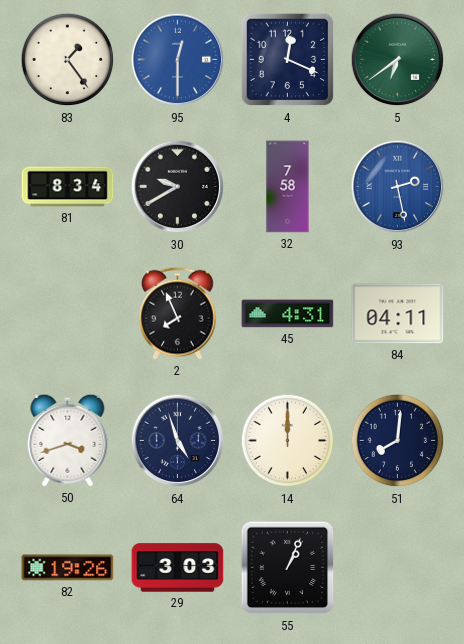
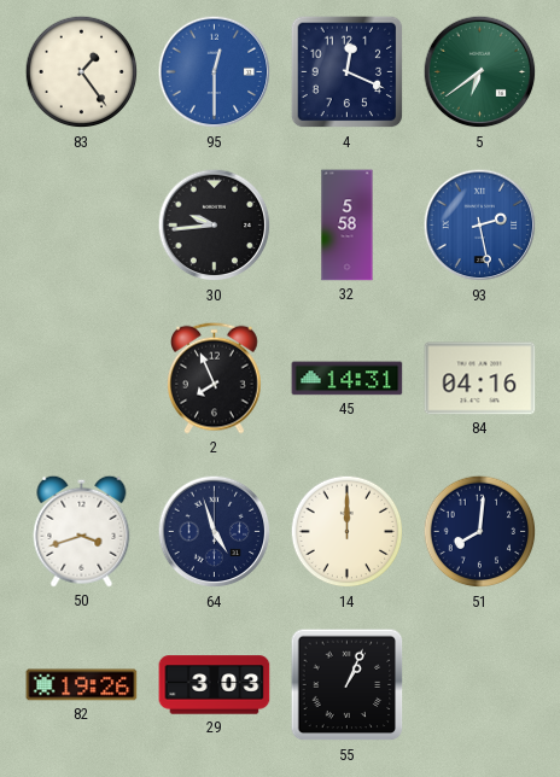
81: 8:34 -> none (68, 187)
30: 9:40 -> 9:44 (215, 226)
32: 7:58 -> 5:58 (348, 226)
45: 4:31 -> 14:31 (348, 379)
84: 04:11 -> 04:16 (480, 379)
